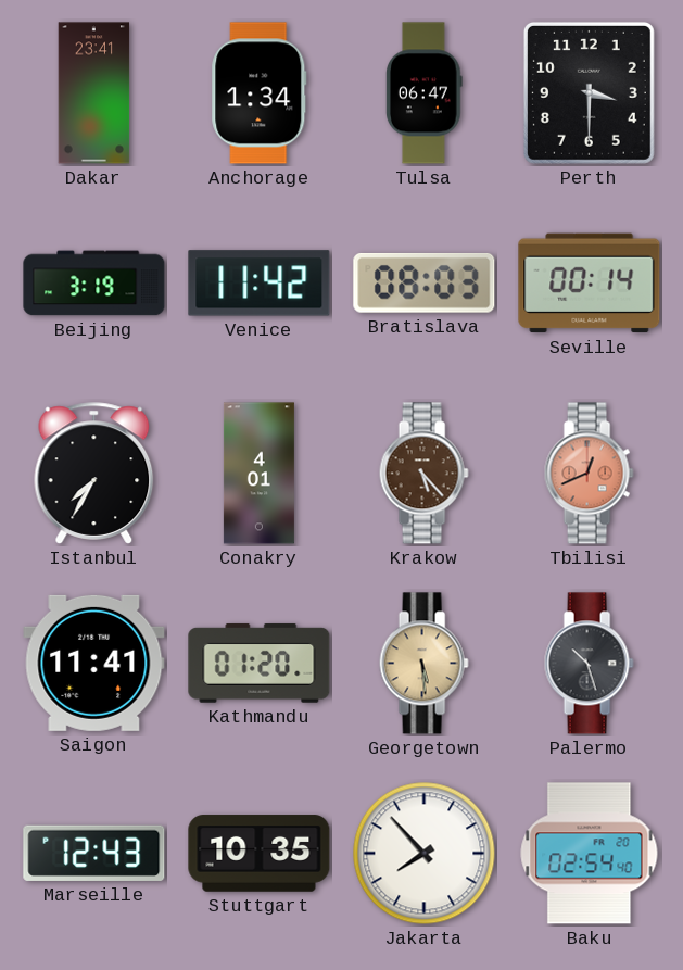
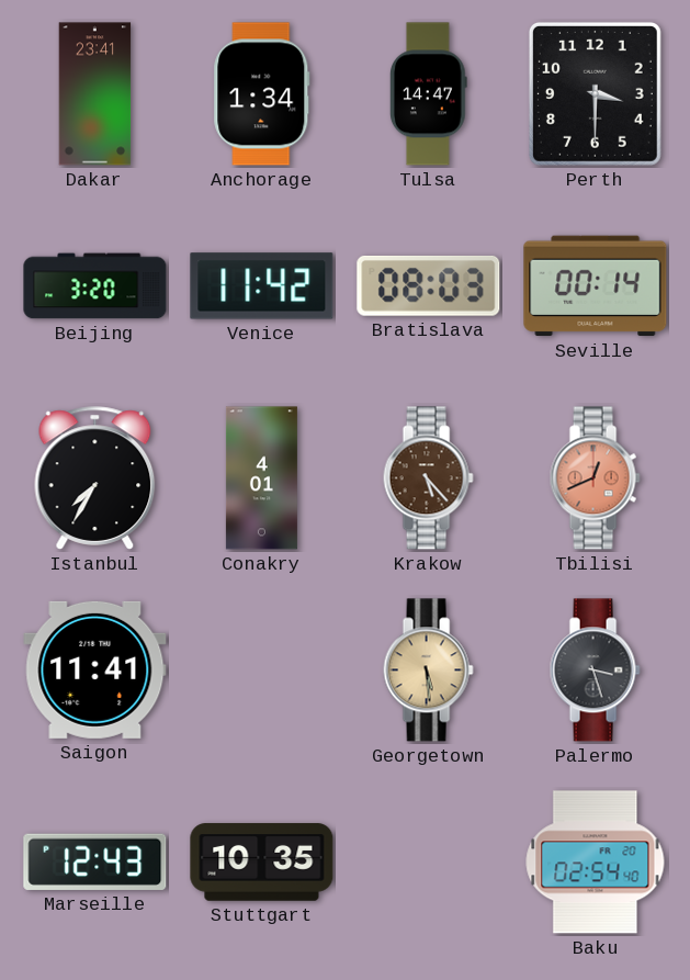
Tulsa: 06:47 -> 14:47 (429, 94)
Beijing: 3:19 -> 3:20 (95, 286)
Kathmandu: 01:20 -> none (260, 663)
Palermo: 10:27 -> 3:27 (595, 671)
Jakarta: 7:53 -> none (425, 854)
